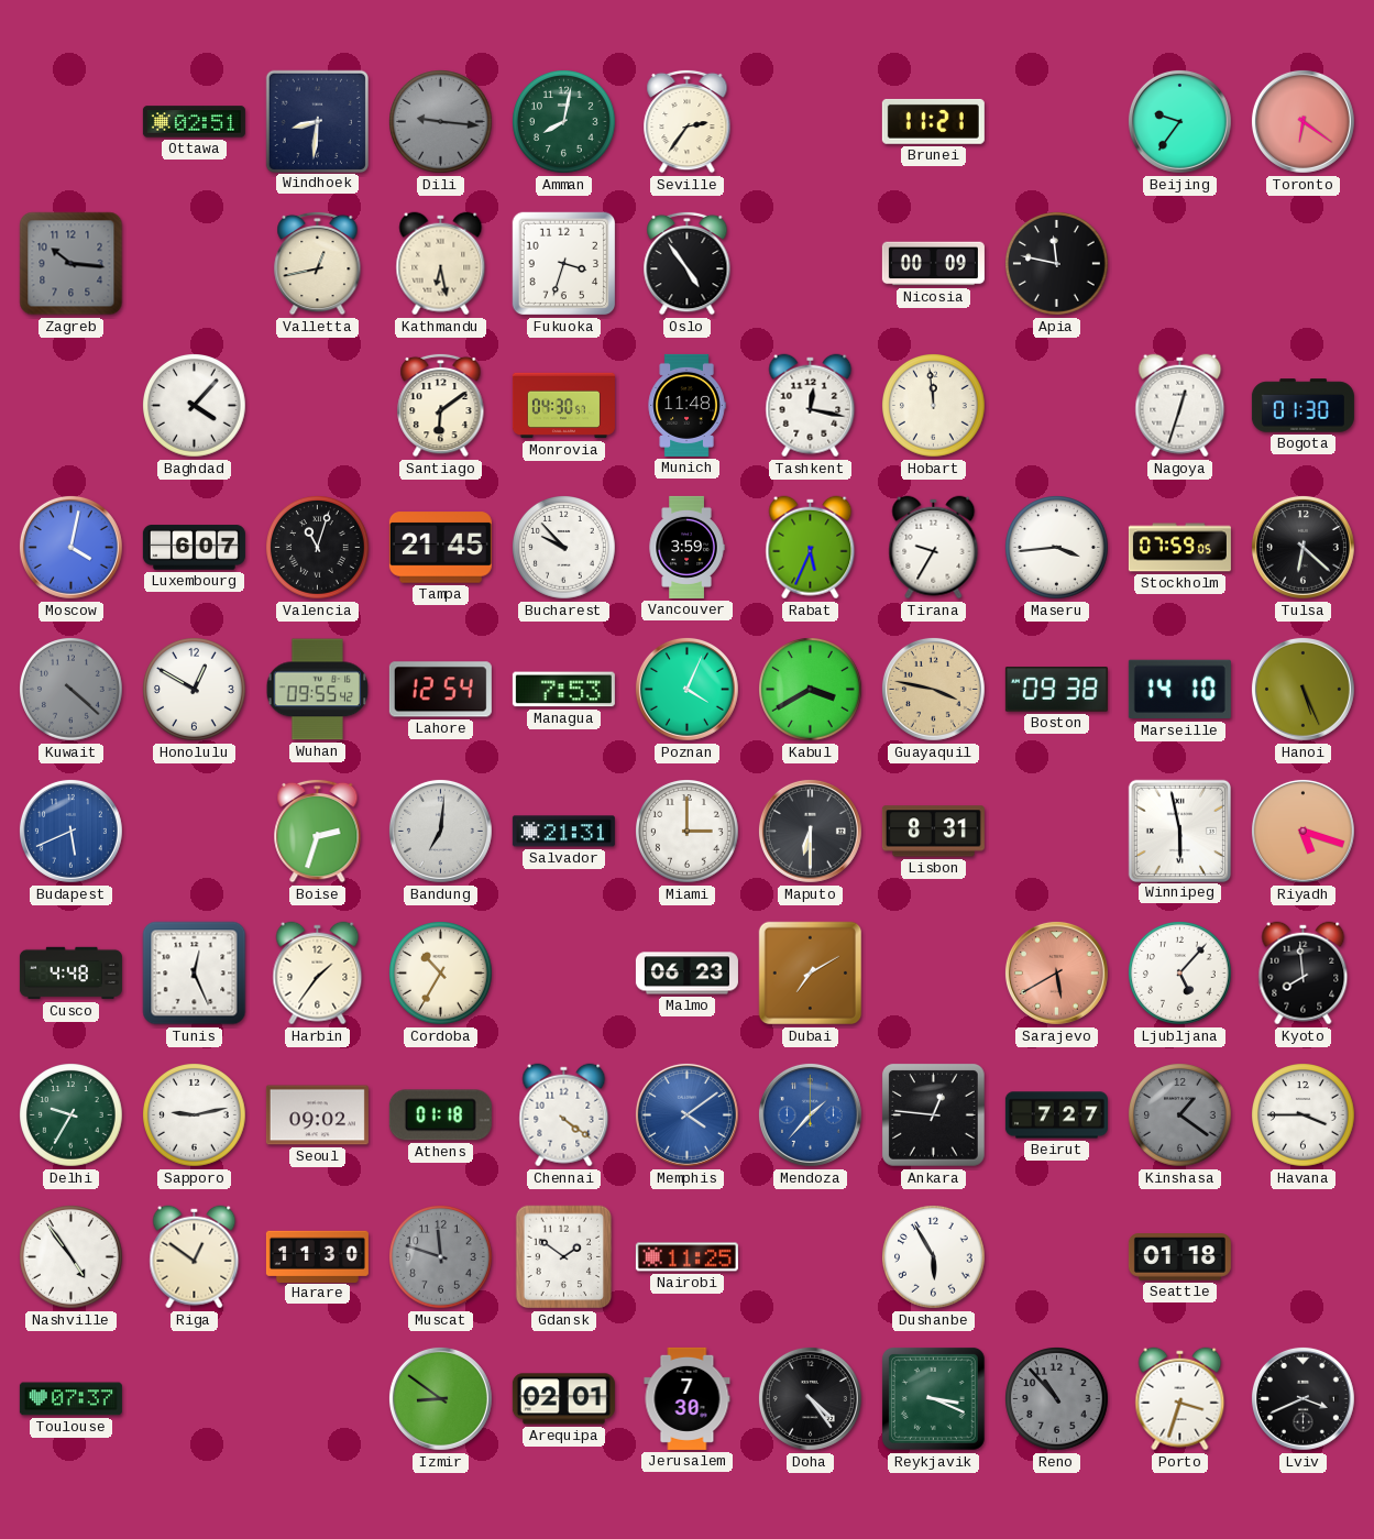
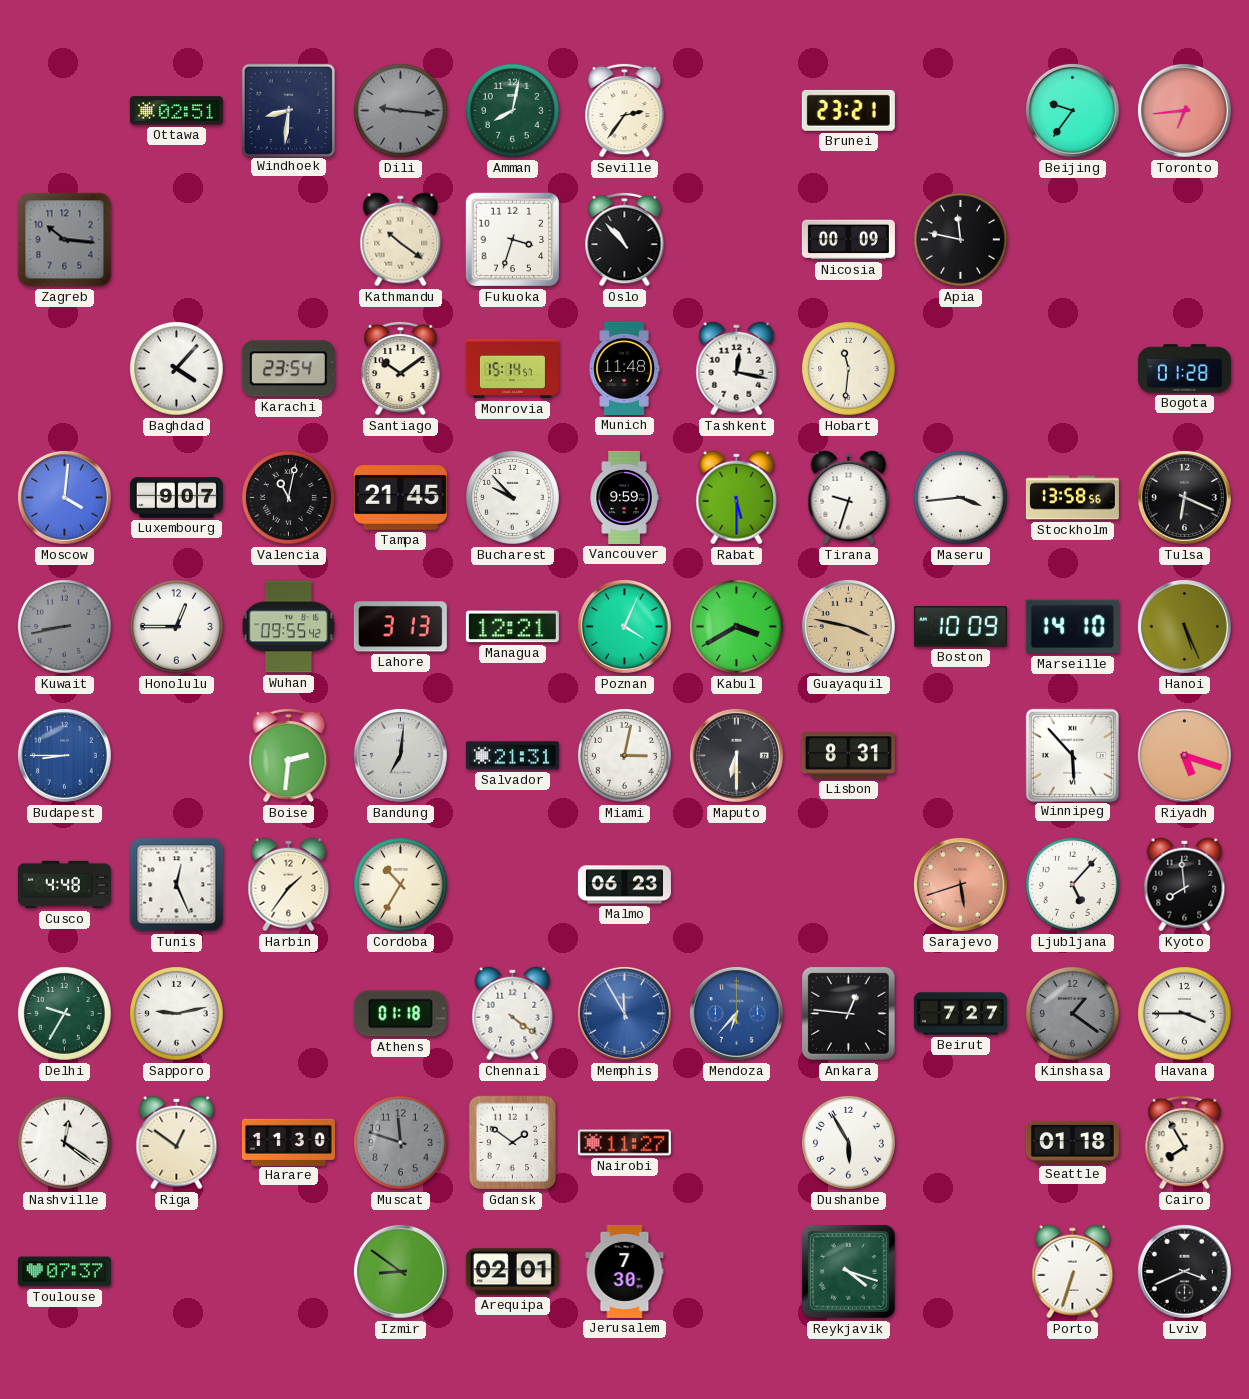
Brunei: 11:21 -> 23:21 (848, 110)
Toronto: 6:21 -> 6:44 (1184, 110)
Valletta: 12:43 -> none (318, 263)
Kathmandu: 6:28 -> 10:21 (401, 240)
Oslo: 4:54 -> 10:53 (625, 239)
Karachi: none -> 23:54 (288, 369)
Santiago: 6:09 -> 10:09 (401, 368)
Monrovia: 04:30 -> 15:14 (512, 369)
Hobart: 11:59 -> 11:31 (849, 369)
Nagoya: 12:33 -> none (1180, 406)
Bogota: 01:30 -> 01:28 (1184, 369)
Moscow: 4:02 -> 4:01 (64, 497)
Luxembourg: 6:07 -> 9:07 (176, 498)
Valencia: 11:03 -> 11:02 (289, 498)
Vancouver: 3:59 -> 9:59 (624, 497)
Rabat: 5:34 -> 5:30 (737, 498)
Tirana: 9:35 -> 9:33 (849, 498)
Stockholm: 07:59 -> 13:58 (1072, 498)
Tulsa: 6:22 -> 6:19 (1184, 497)
Kuwait: 4:22 -> 8:43 (65, 627)
Honolulu: 12:50 -> 12:45 (177, 627)
Lahore: 12:54 -> 3:13 (400, 627)
Managua: 7:53 -> 12:21 (512, 627)
Boston: 09:38 -> 10:09 (960, 627)
Budapest: 5:41 -> 8:45 (64, 755)
Boise: 2:33 -> 2:31 (289, 755)
Miami: 3:00 -> 3:02 (625, 756)
Winnipeg: 5:58 -> 5:53 (1072, 755)
Dubai: 7:10 -> none (811, 974)
Sarajevo: 5:40 -> 5:42 (960, 884)
Seoul: 09:02 -> none (317, 1115)
Memphis: 4:09 -> 11:55 (624, 1013)
Mendoza: 1:37 -> 6:37 (736, 1013)
Nashville: 4:54 -> 12:21 (65, 1143)
Nairobi: 11:25 -> 11:27 (624, 1143)
Cairo: none -> 7:55 (1185, 1142)
Doha: 4:24 -> none (810, 1398)
Reykjavik: 3:19 -> 4:18 (848, 1271)
Reno: 10:53 -> none (1057, 1399)
Porto: 3:33 -> 6:33 (1073, 1272)
